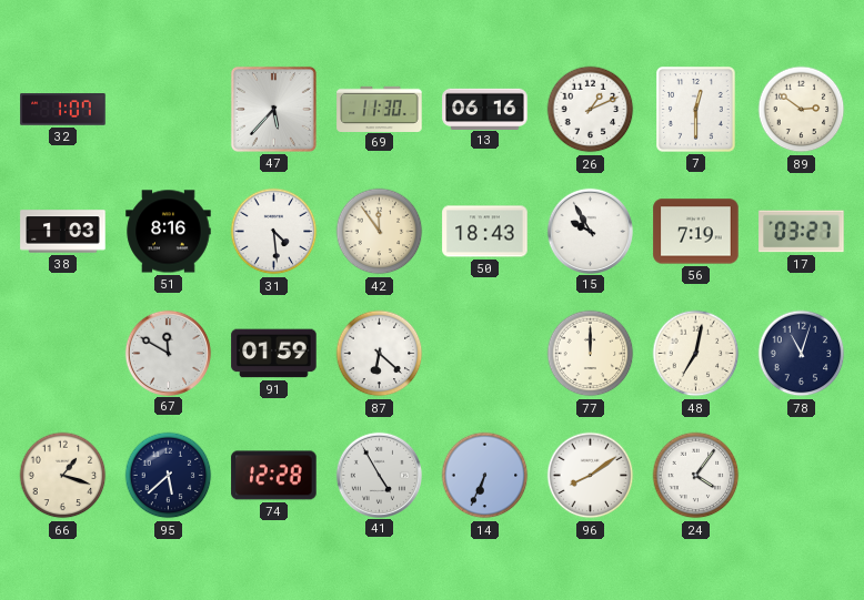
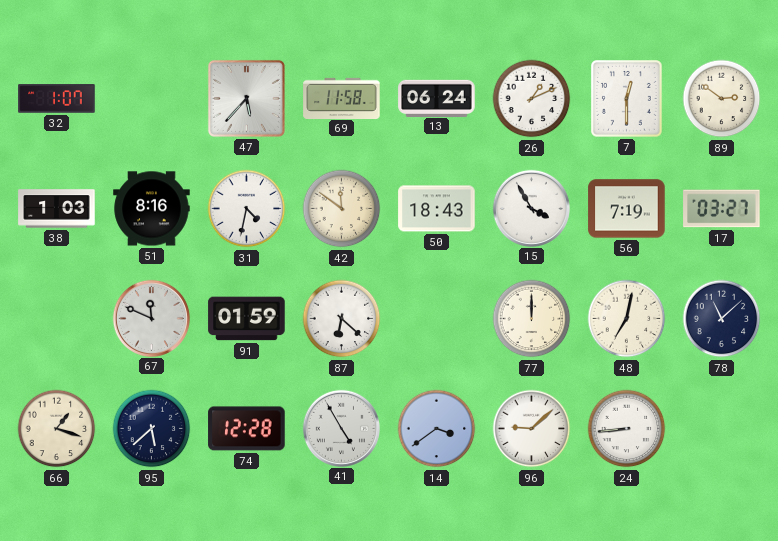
69: 11:30 -> 11:58 (342, 98)
13: 06:16 -> 06:24 (437, 98)
31: 4:29 -> 4:32 (247, 209)
42: 11:54 -> 11:51 (342, 209)
15: 9:55 -> 3:55 (531, 208)
67: 11:50 -> 11:49 (151, 318)
78: 11:03 -> 11:08 (722, 319)
14: 6:34 -> 3:39 (437, 429)
96: 8:09 -> 9:08 (532, 429)
24: 4:06 -> 8:44 (627, 429)
